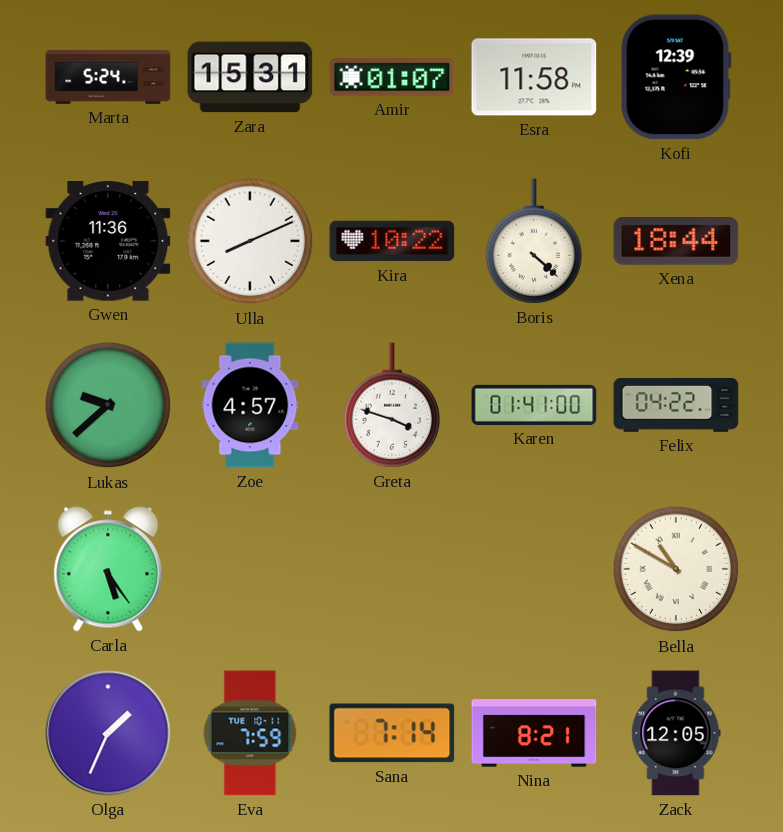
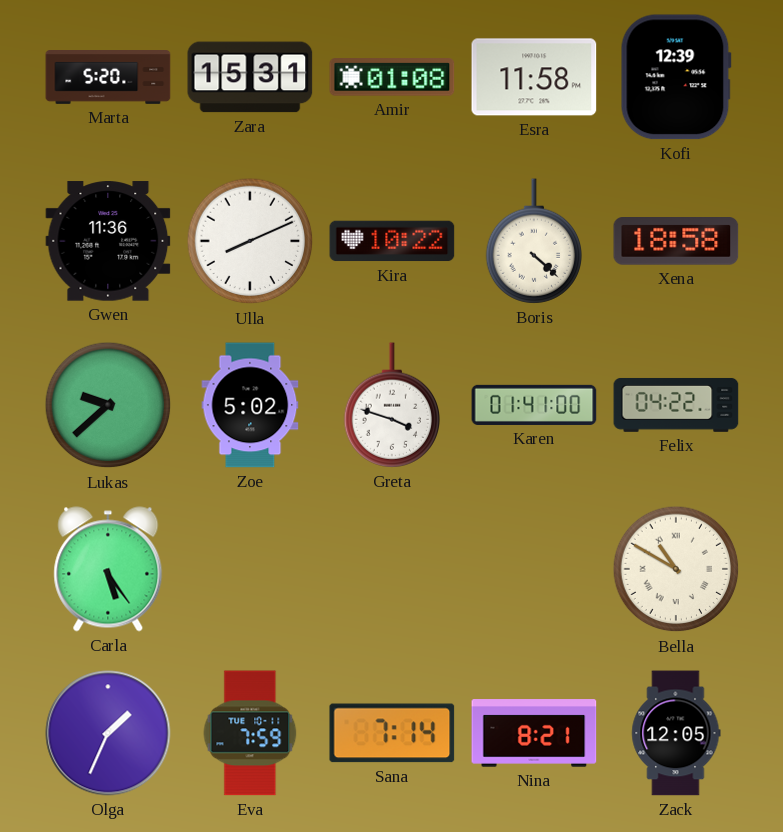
Marta: 5:24 -> 5:20 (108, 78)
Amir: 01:07 -> 01:08 (392, 77)
Xena: 18:44 -> 18:58 (676, 242)
Zoe: 4:57 -> 5:02 (250, 405)
